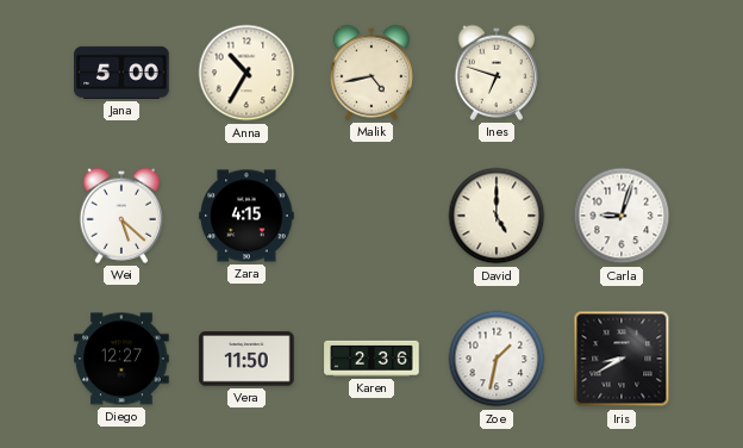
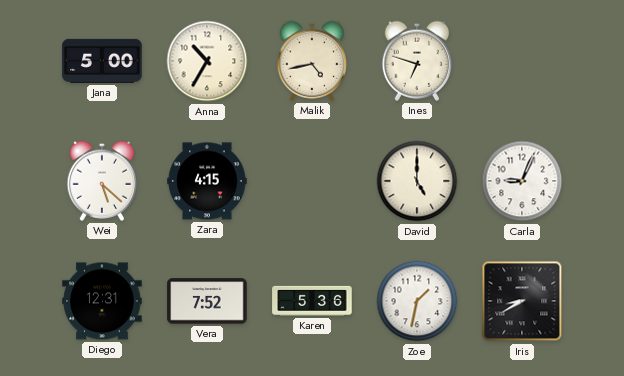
Carla: 9:03 -> 9:04 (522, 181)
Diego: 12:27 -> 12:31 (102, 301)
Vera: 11:50 -> 7:52 (207, 301)
Karen: 2:36 -> 5:36 (312, 301)
